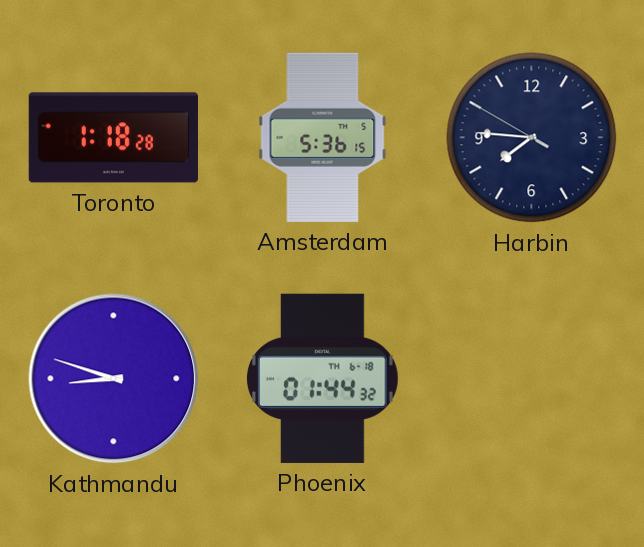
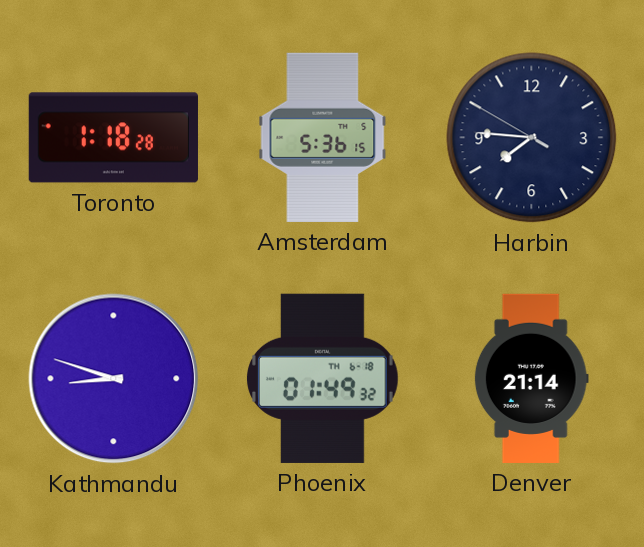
Phoenix: 01:44 -> 01:49 (323, 378)
Denver: none -> 21:14 (531, 378)
